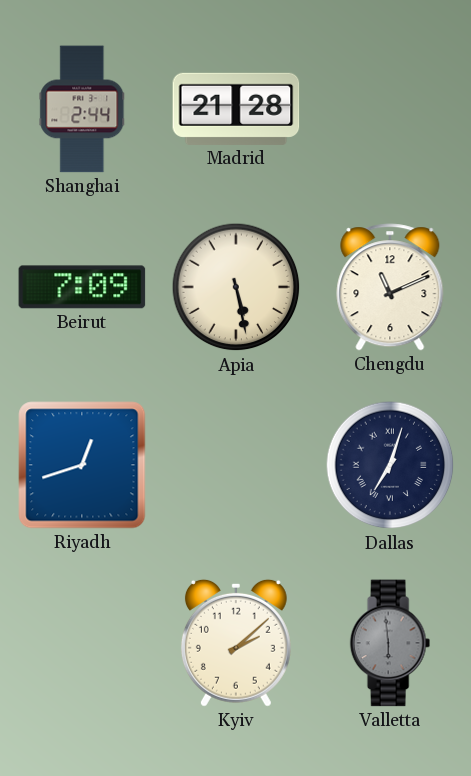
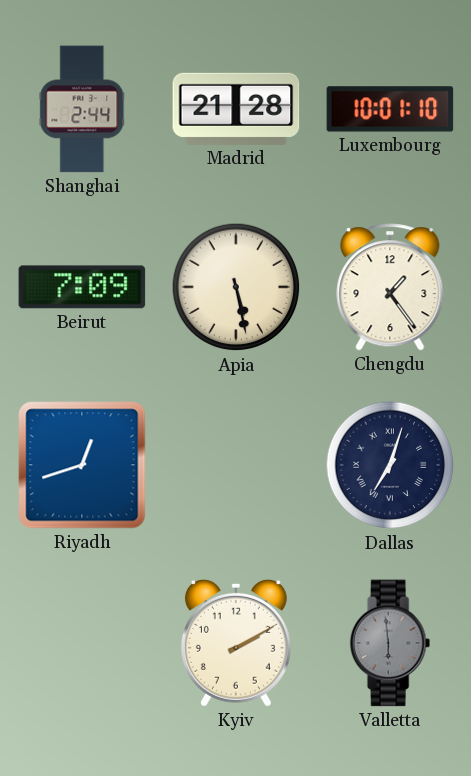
Luxembourg: none -> 10:01 (390, 109)
Chengdu: 11:11 -> 1:24 (390, 287)
Kyiv: 2:08 -> 2:10 (236, 643)
